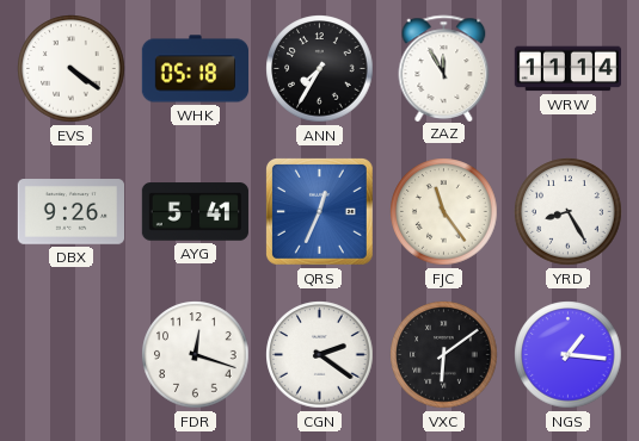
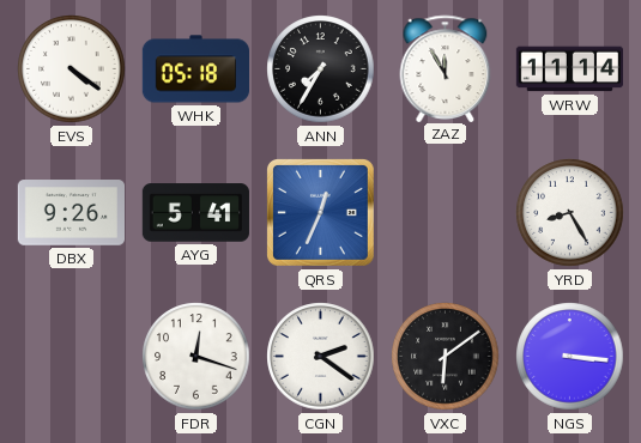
FJC: 11:24 -> none (444, 212)
NGS: 1:16 -> 3:16 (570, 357)
